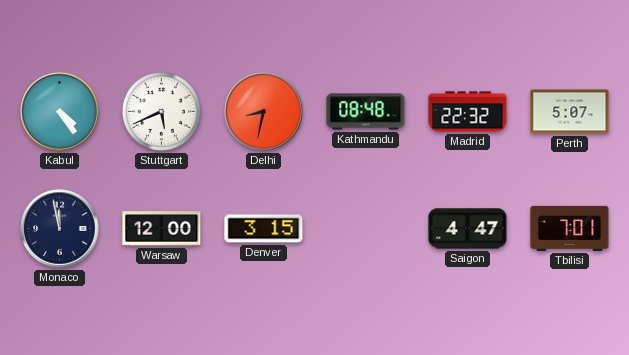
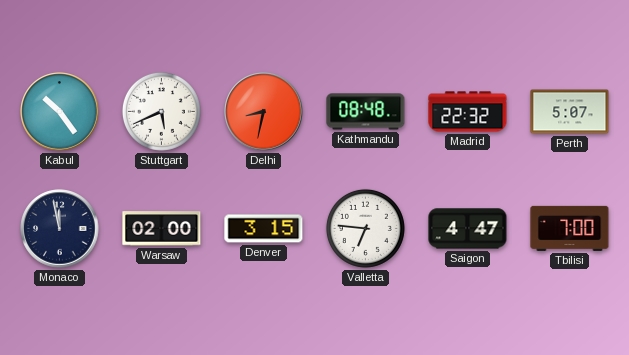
Kabul: 4:24 -> 10:24 (60, 112)
Warsaw: 12:00 -> 02:00 (162, 229)
Valletta: none -> 6:46 (365, 228)
Tbilisi: 7:01 -> 7:00 (570, 228)
